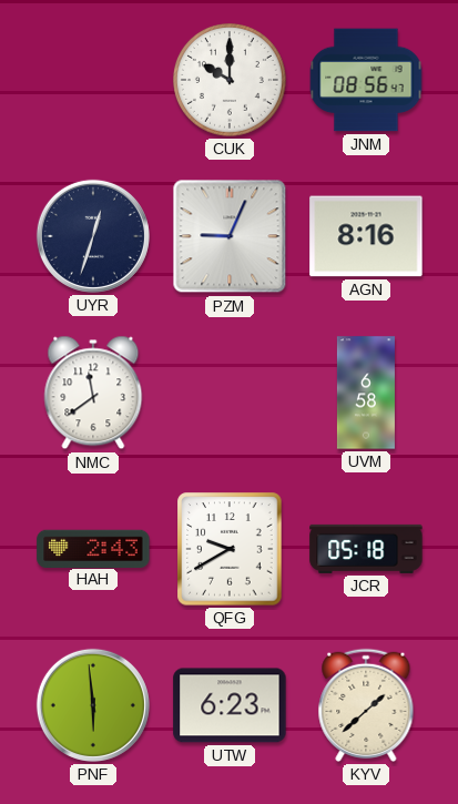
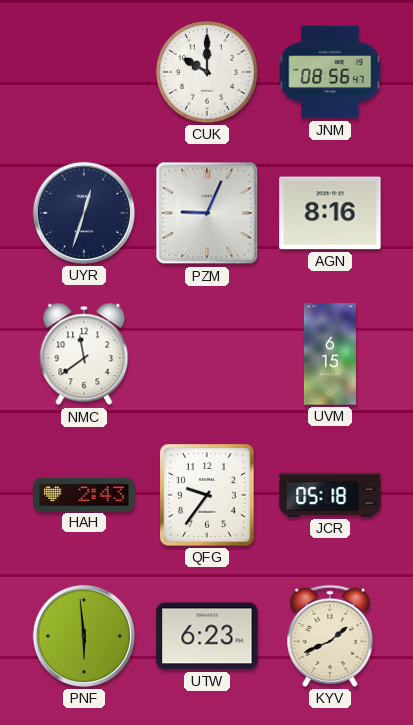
UVM: 6:58 -> 6:15 (330, 354)
QFG: 9:40 -> 9:36 (207, 495)
KYV: 1:38 -> 1:41 (330, 636)
